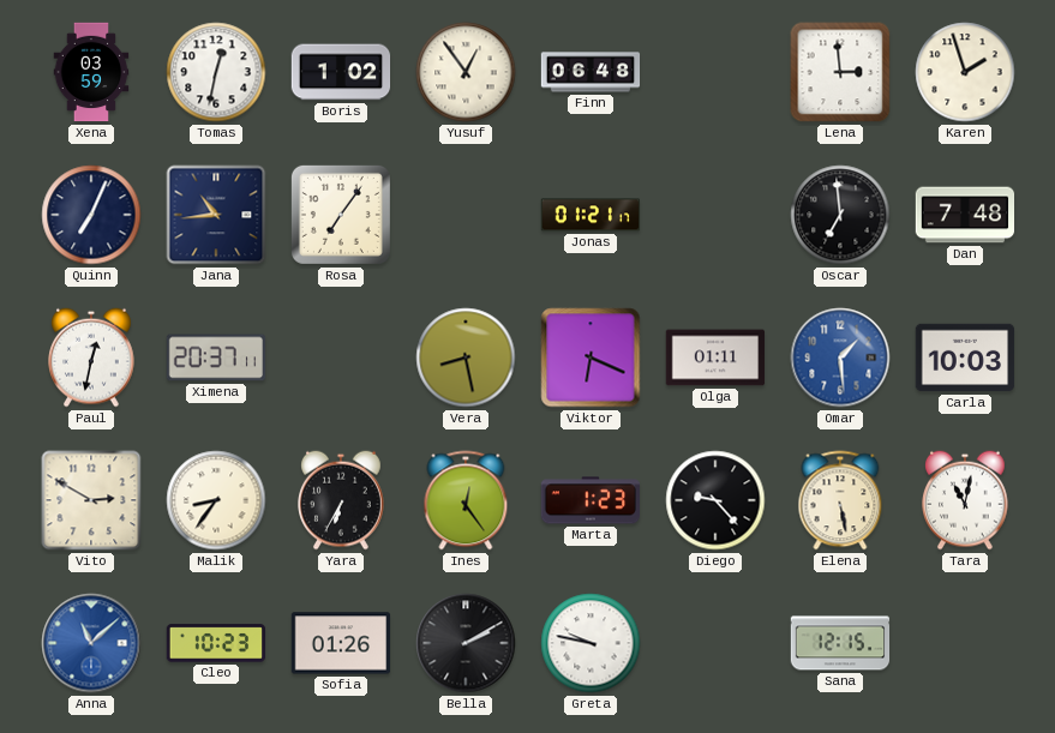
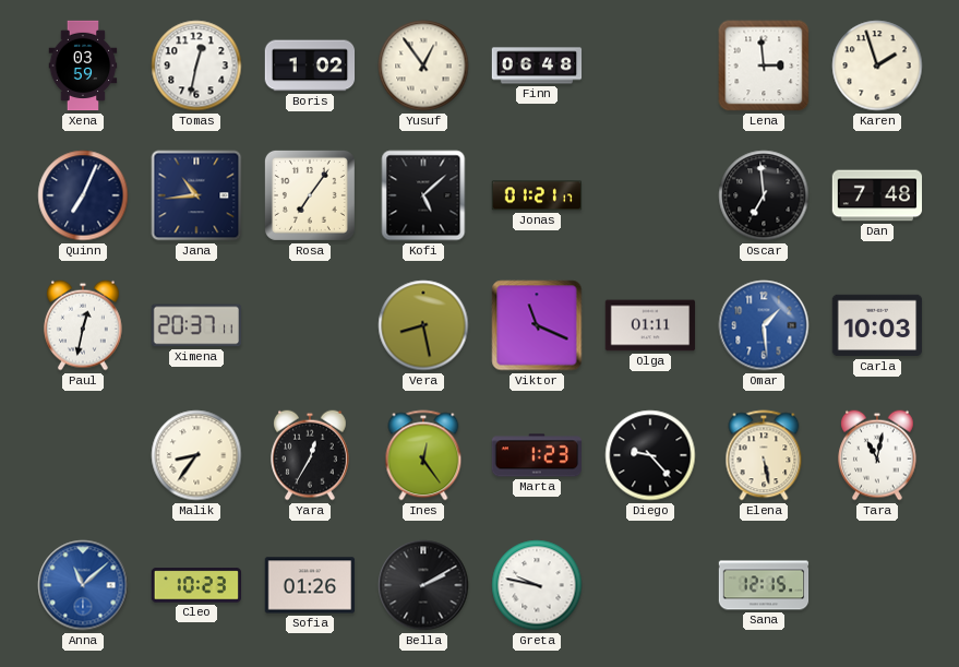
Kofi: none -> 5:08 (423, 195)
Viktor: 6:19 -> 11:19 (537, 325)
Vito: 2:50 -> none (91, 500)
Yara: 6:35 -> 12:35 (311, 455)
